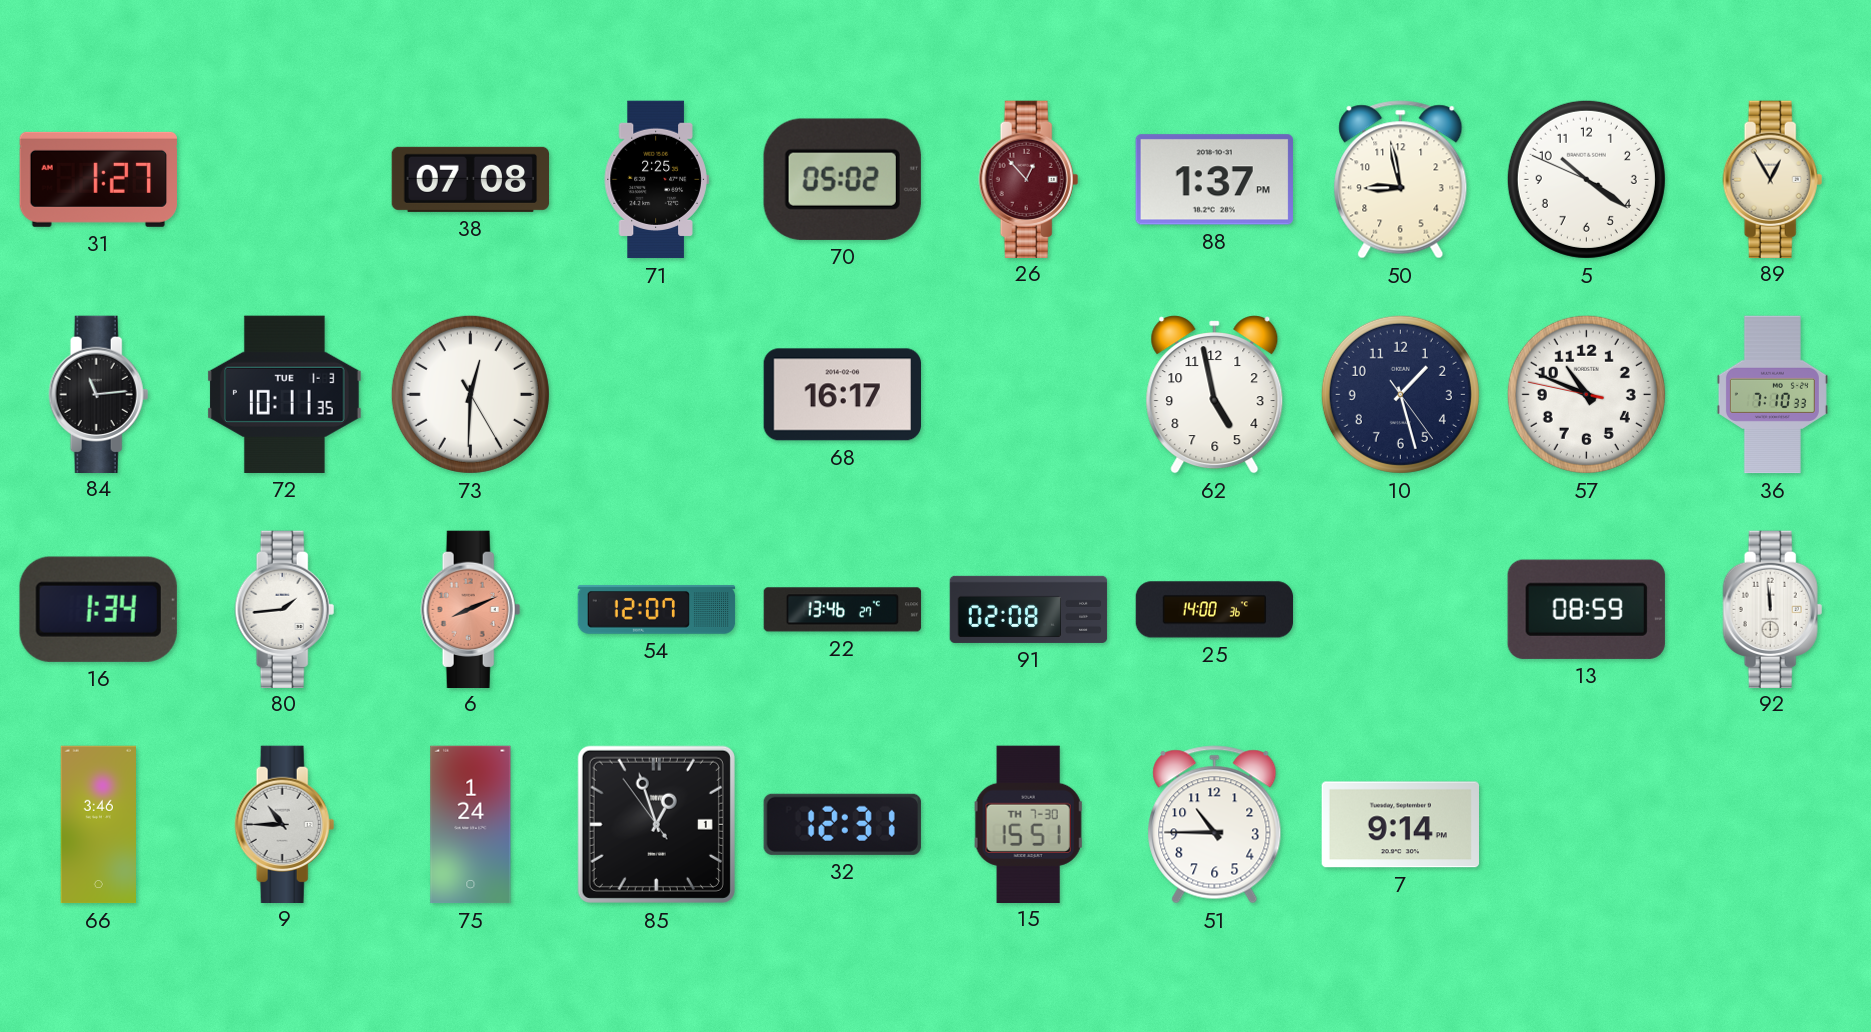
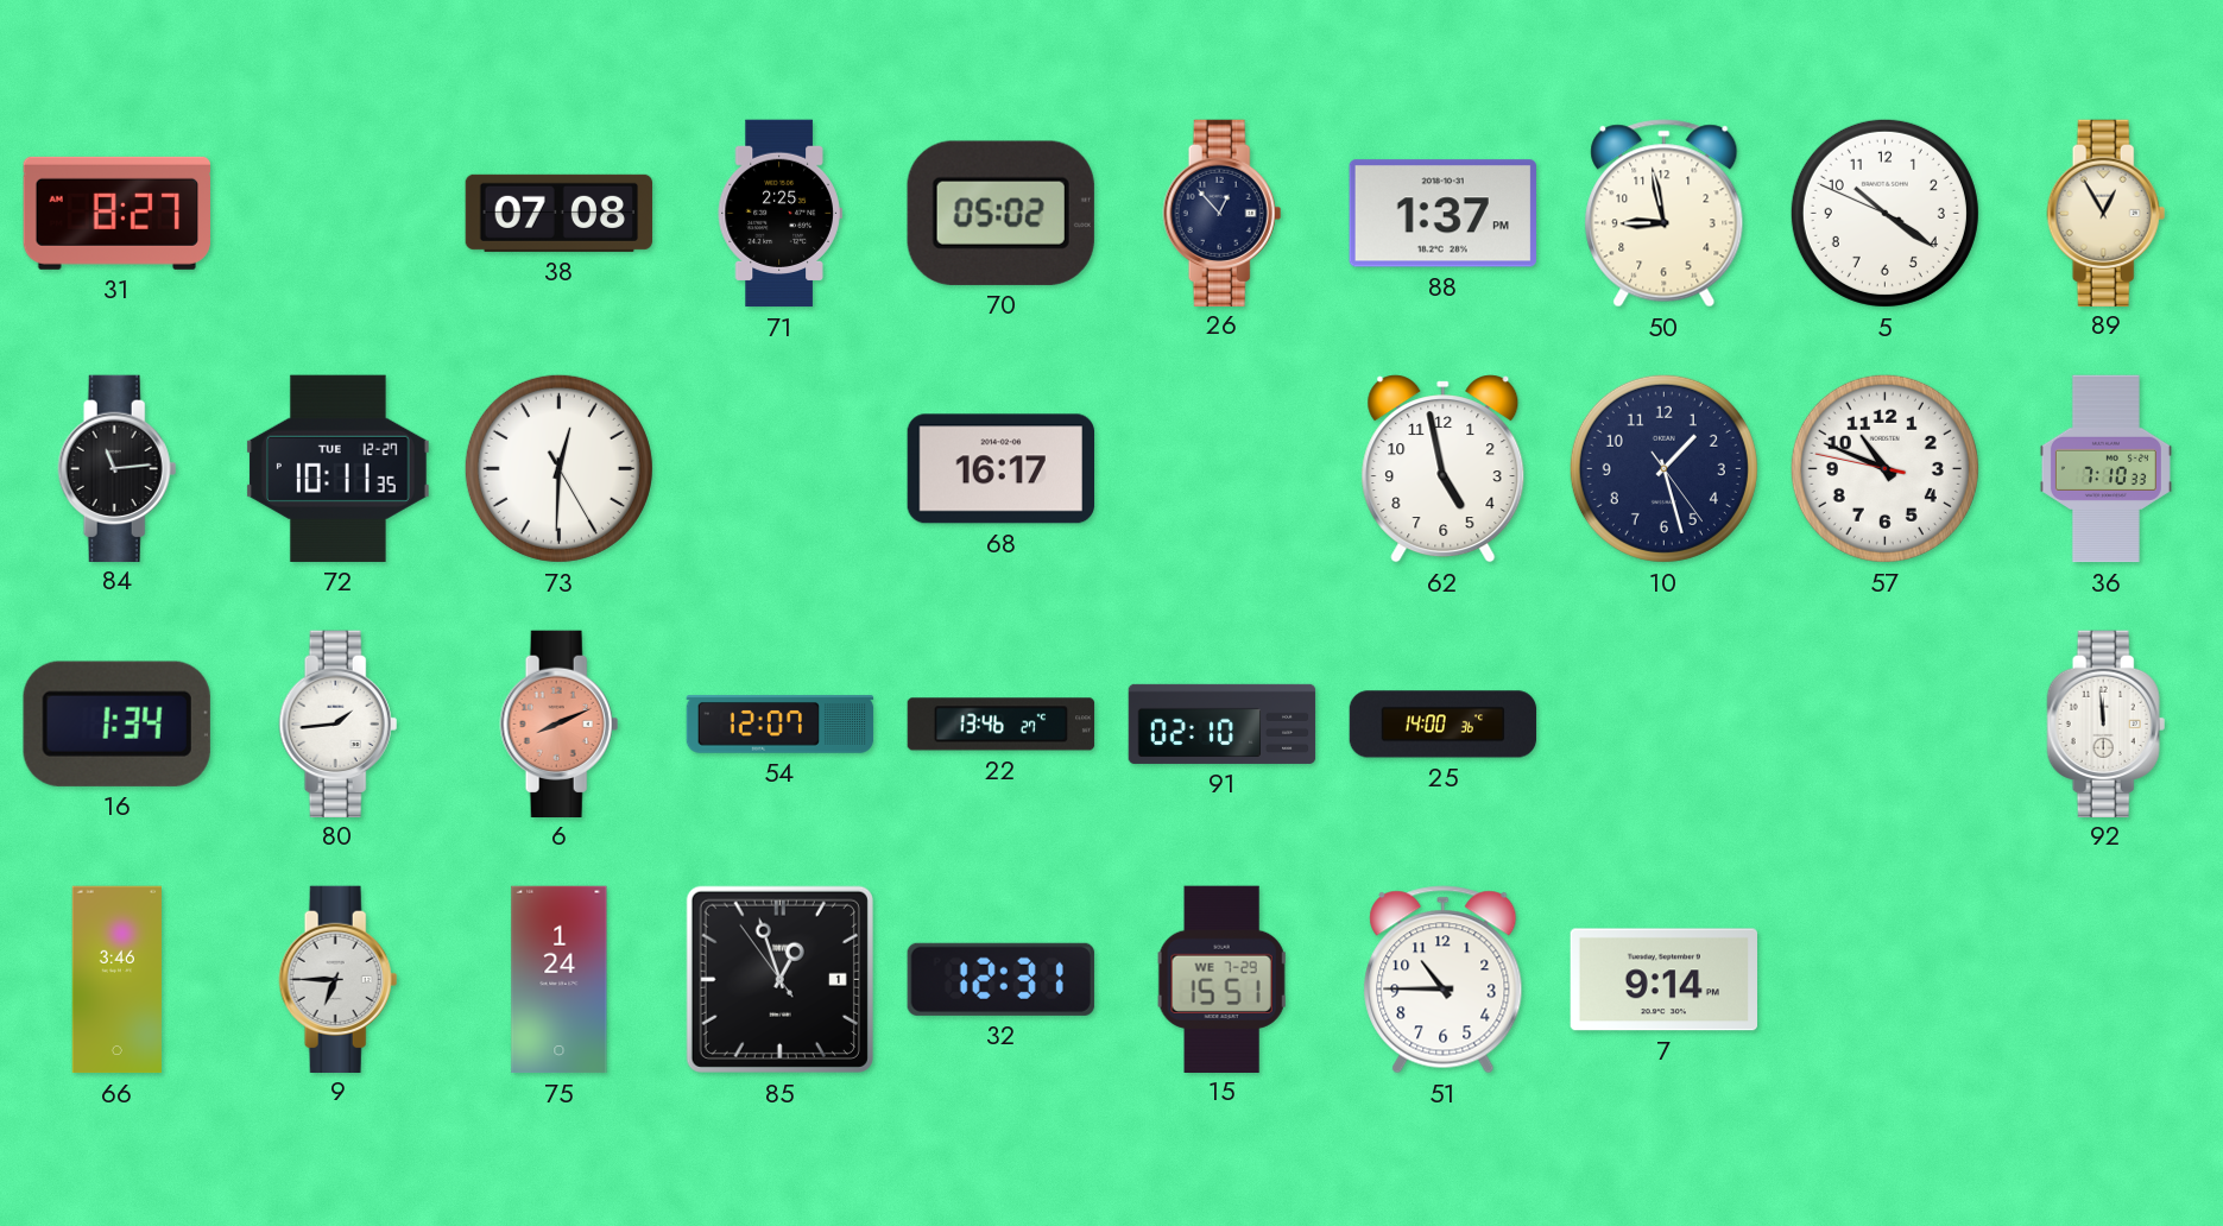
31: 1:27 -> 8:27 (116, 213)
26 dial: burgundy -> navy (1223, 213)
72 date: TUE 1-3 -> TUE 12-27 (337, 468)
91: 02:08 -> 02:10 (1223, 723)
13: 08:59 -> none (1586, 609)
9: 10:45 -> 6:45 (339, 979)
15 date: TH 7-30 -> WE 7-29 (1221, 979)
